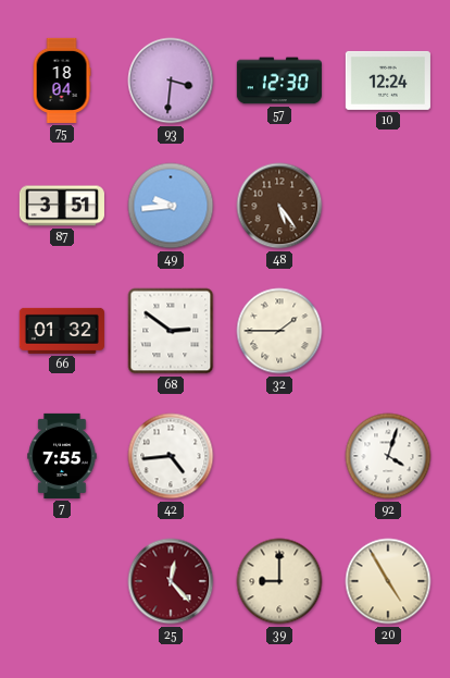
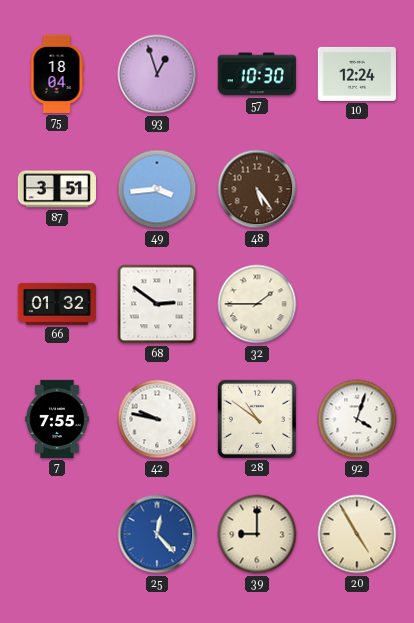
93: 3:31 -> 12:57 (157, 74)
57: 12:30 -> 10:30 (257, 74)
49: 9:44 -> 3:44 (157, 189)
42: 4:44 -> 9:47 (157, 419)
28: none -> 10:51 (257, 419)
25 dial: burgundy -> blue (157, 534)
